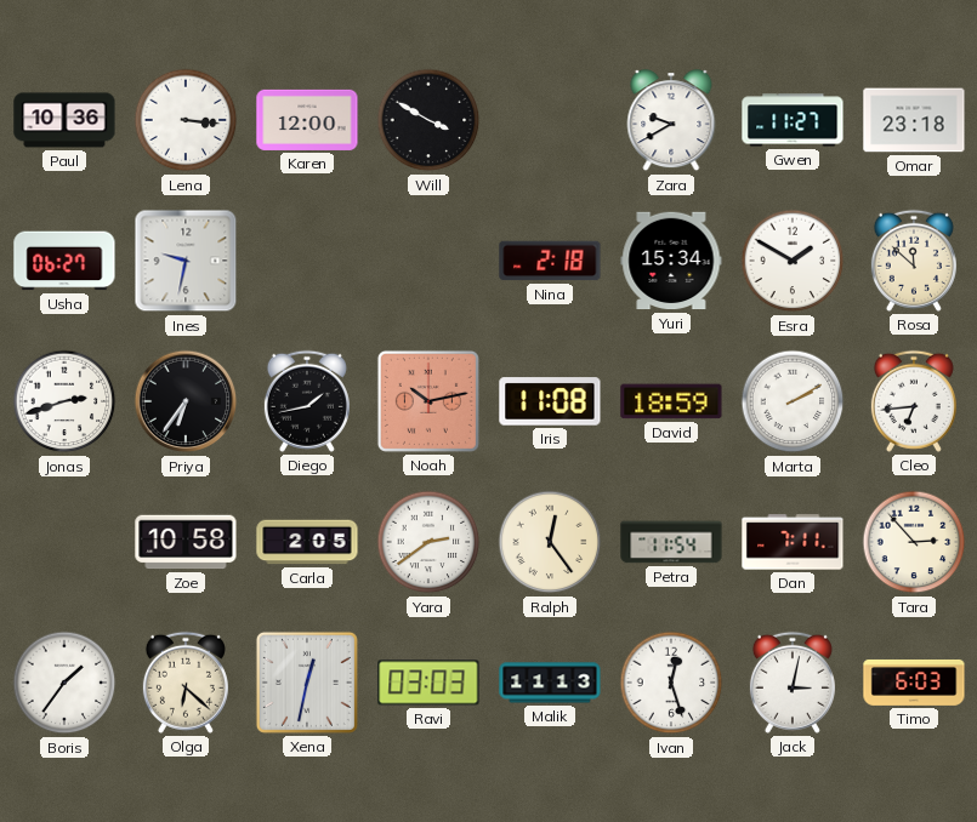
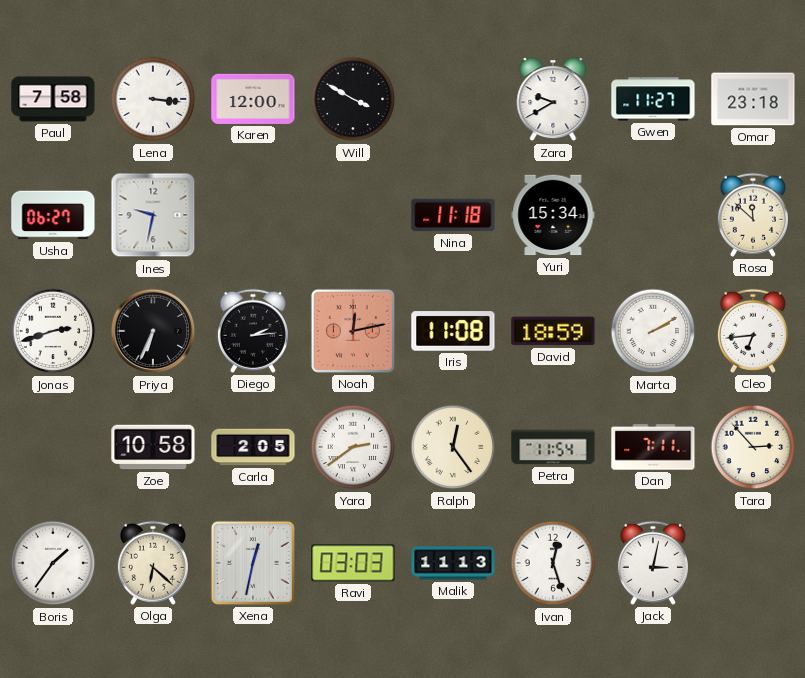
Paul: 10:36 -> 7:58 (53, 99)
Nina: 2:18 -> 11:18 (453, 215)
Esra: 1:50 -> none (793, 261)
Priya: 6:36 -> 6:34 (153, 331)
Diego: 1:43 -> 2:14 (253, 331)
Noah: 10:13 -> 12:13 (353, 331)
Timo: 6:03 -> none (914, 683)
